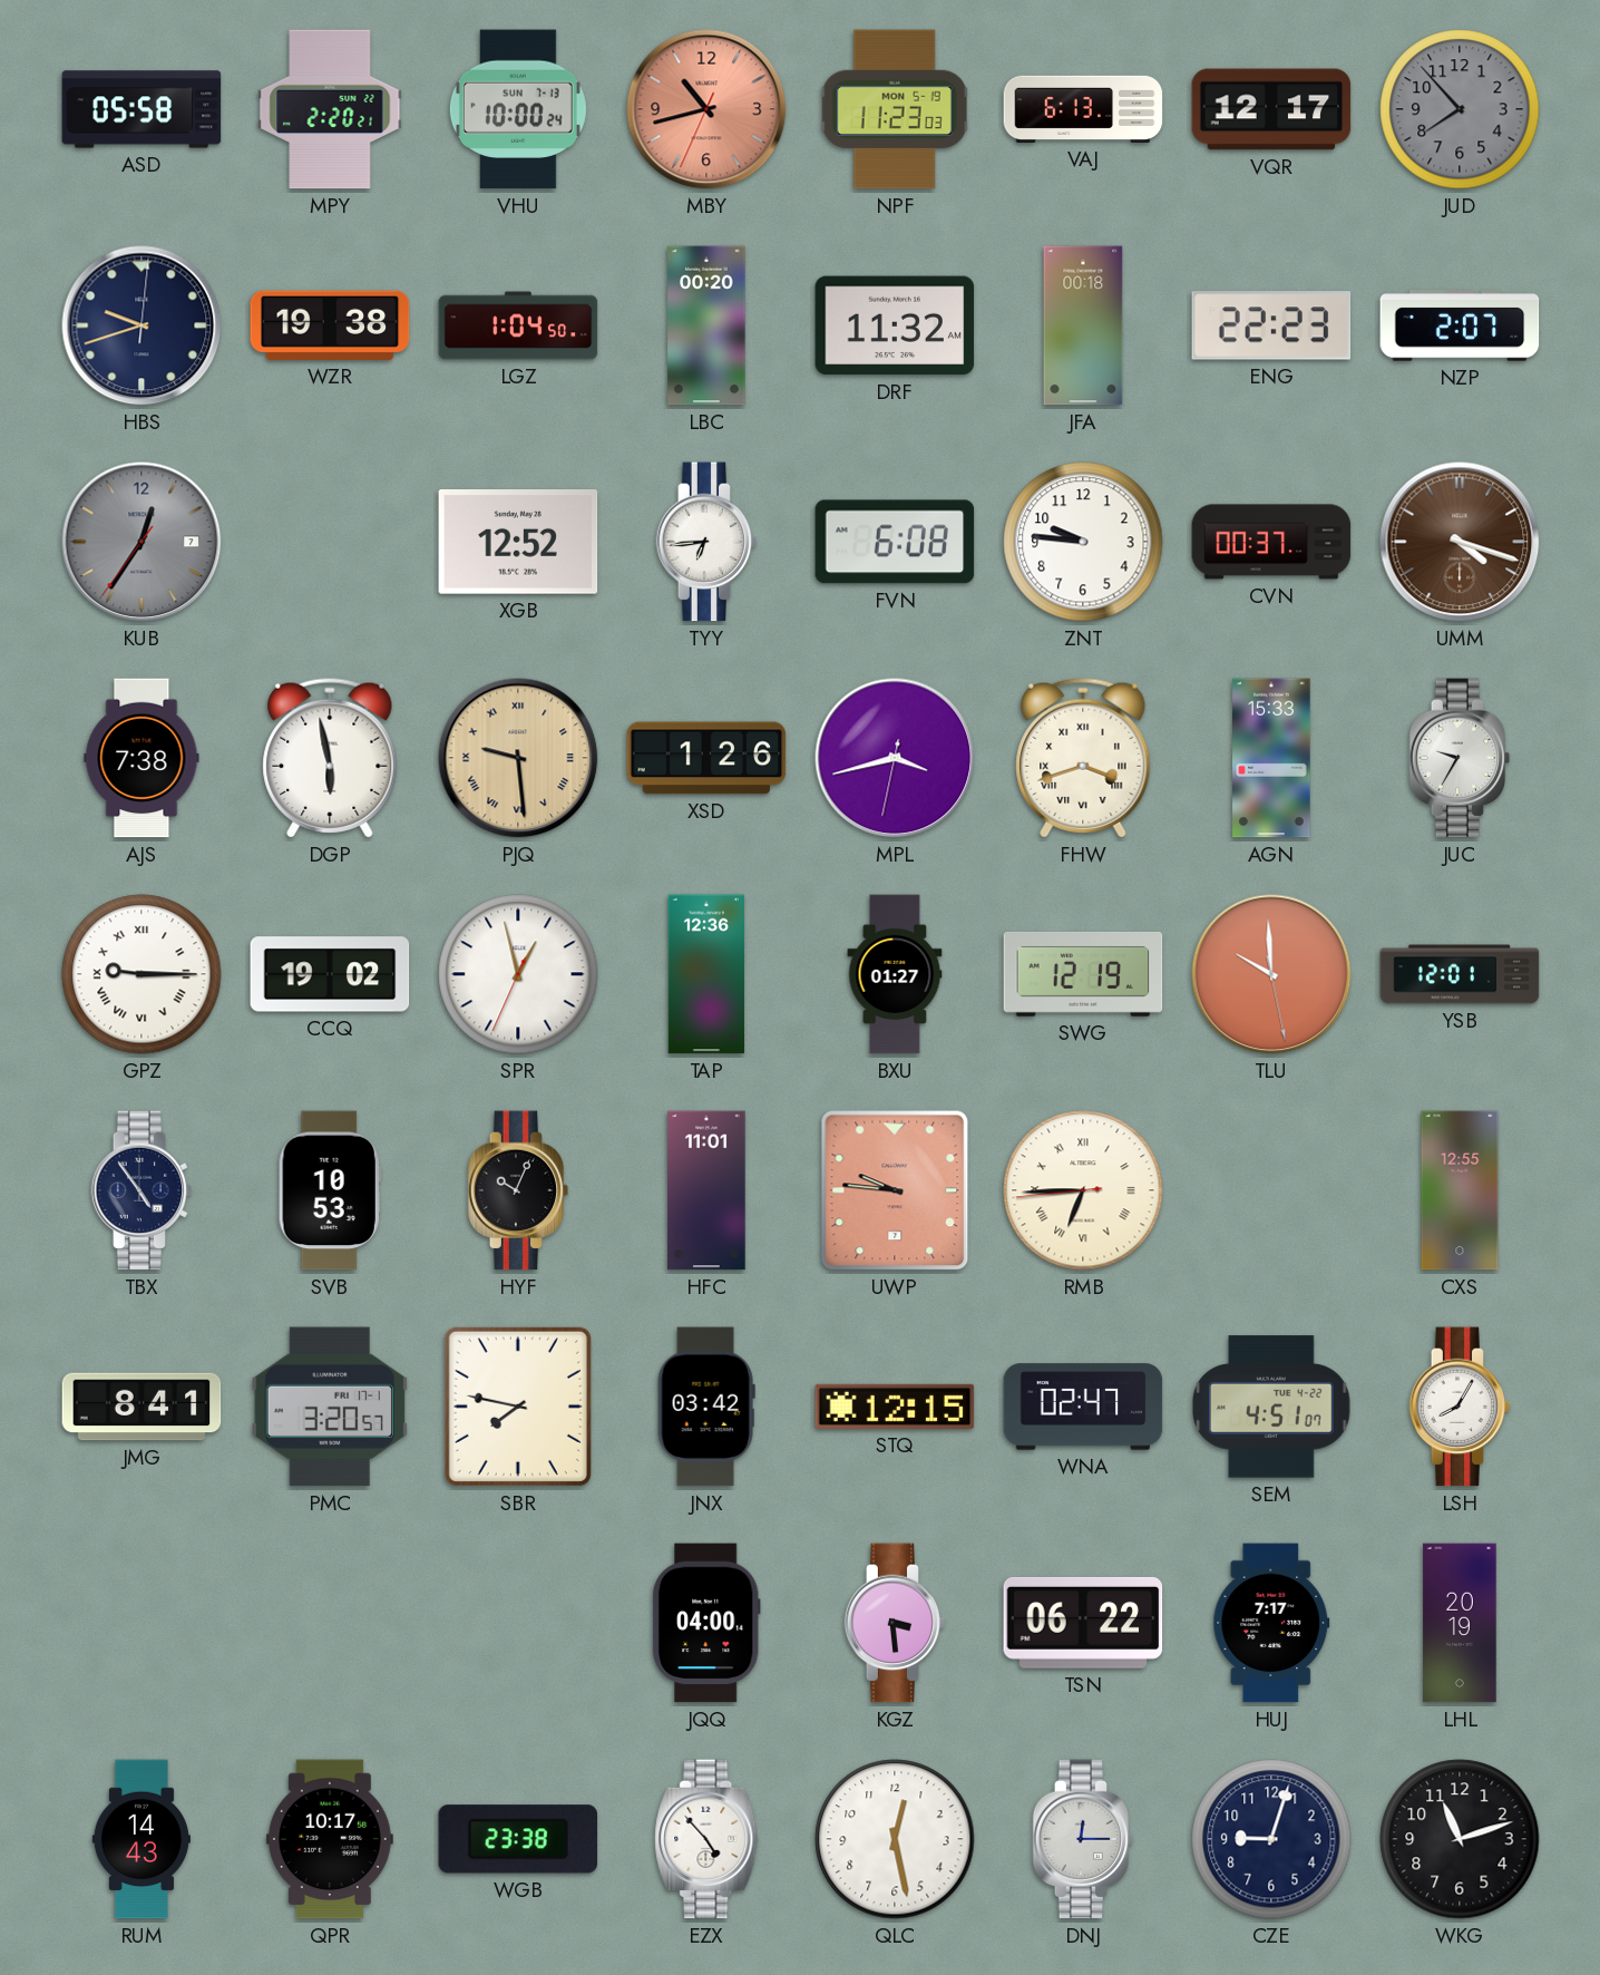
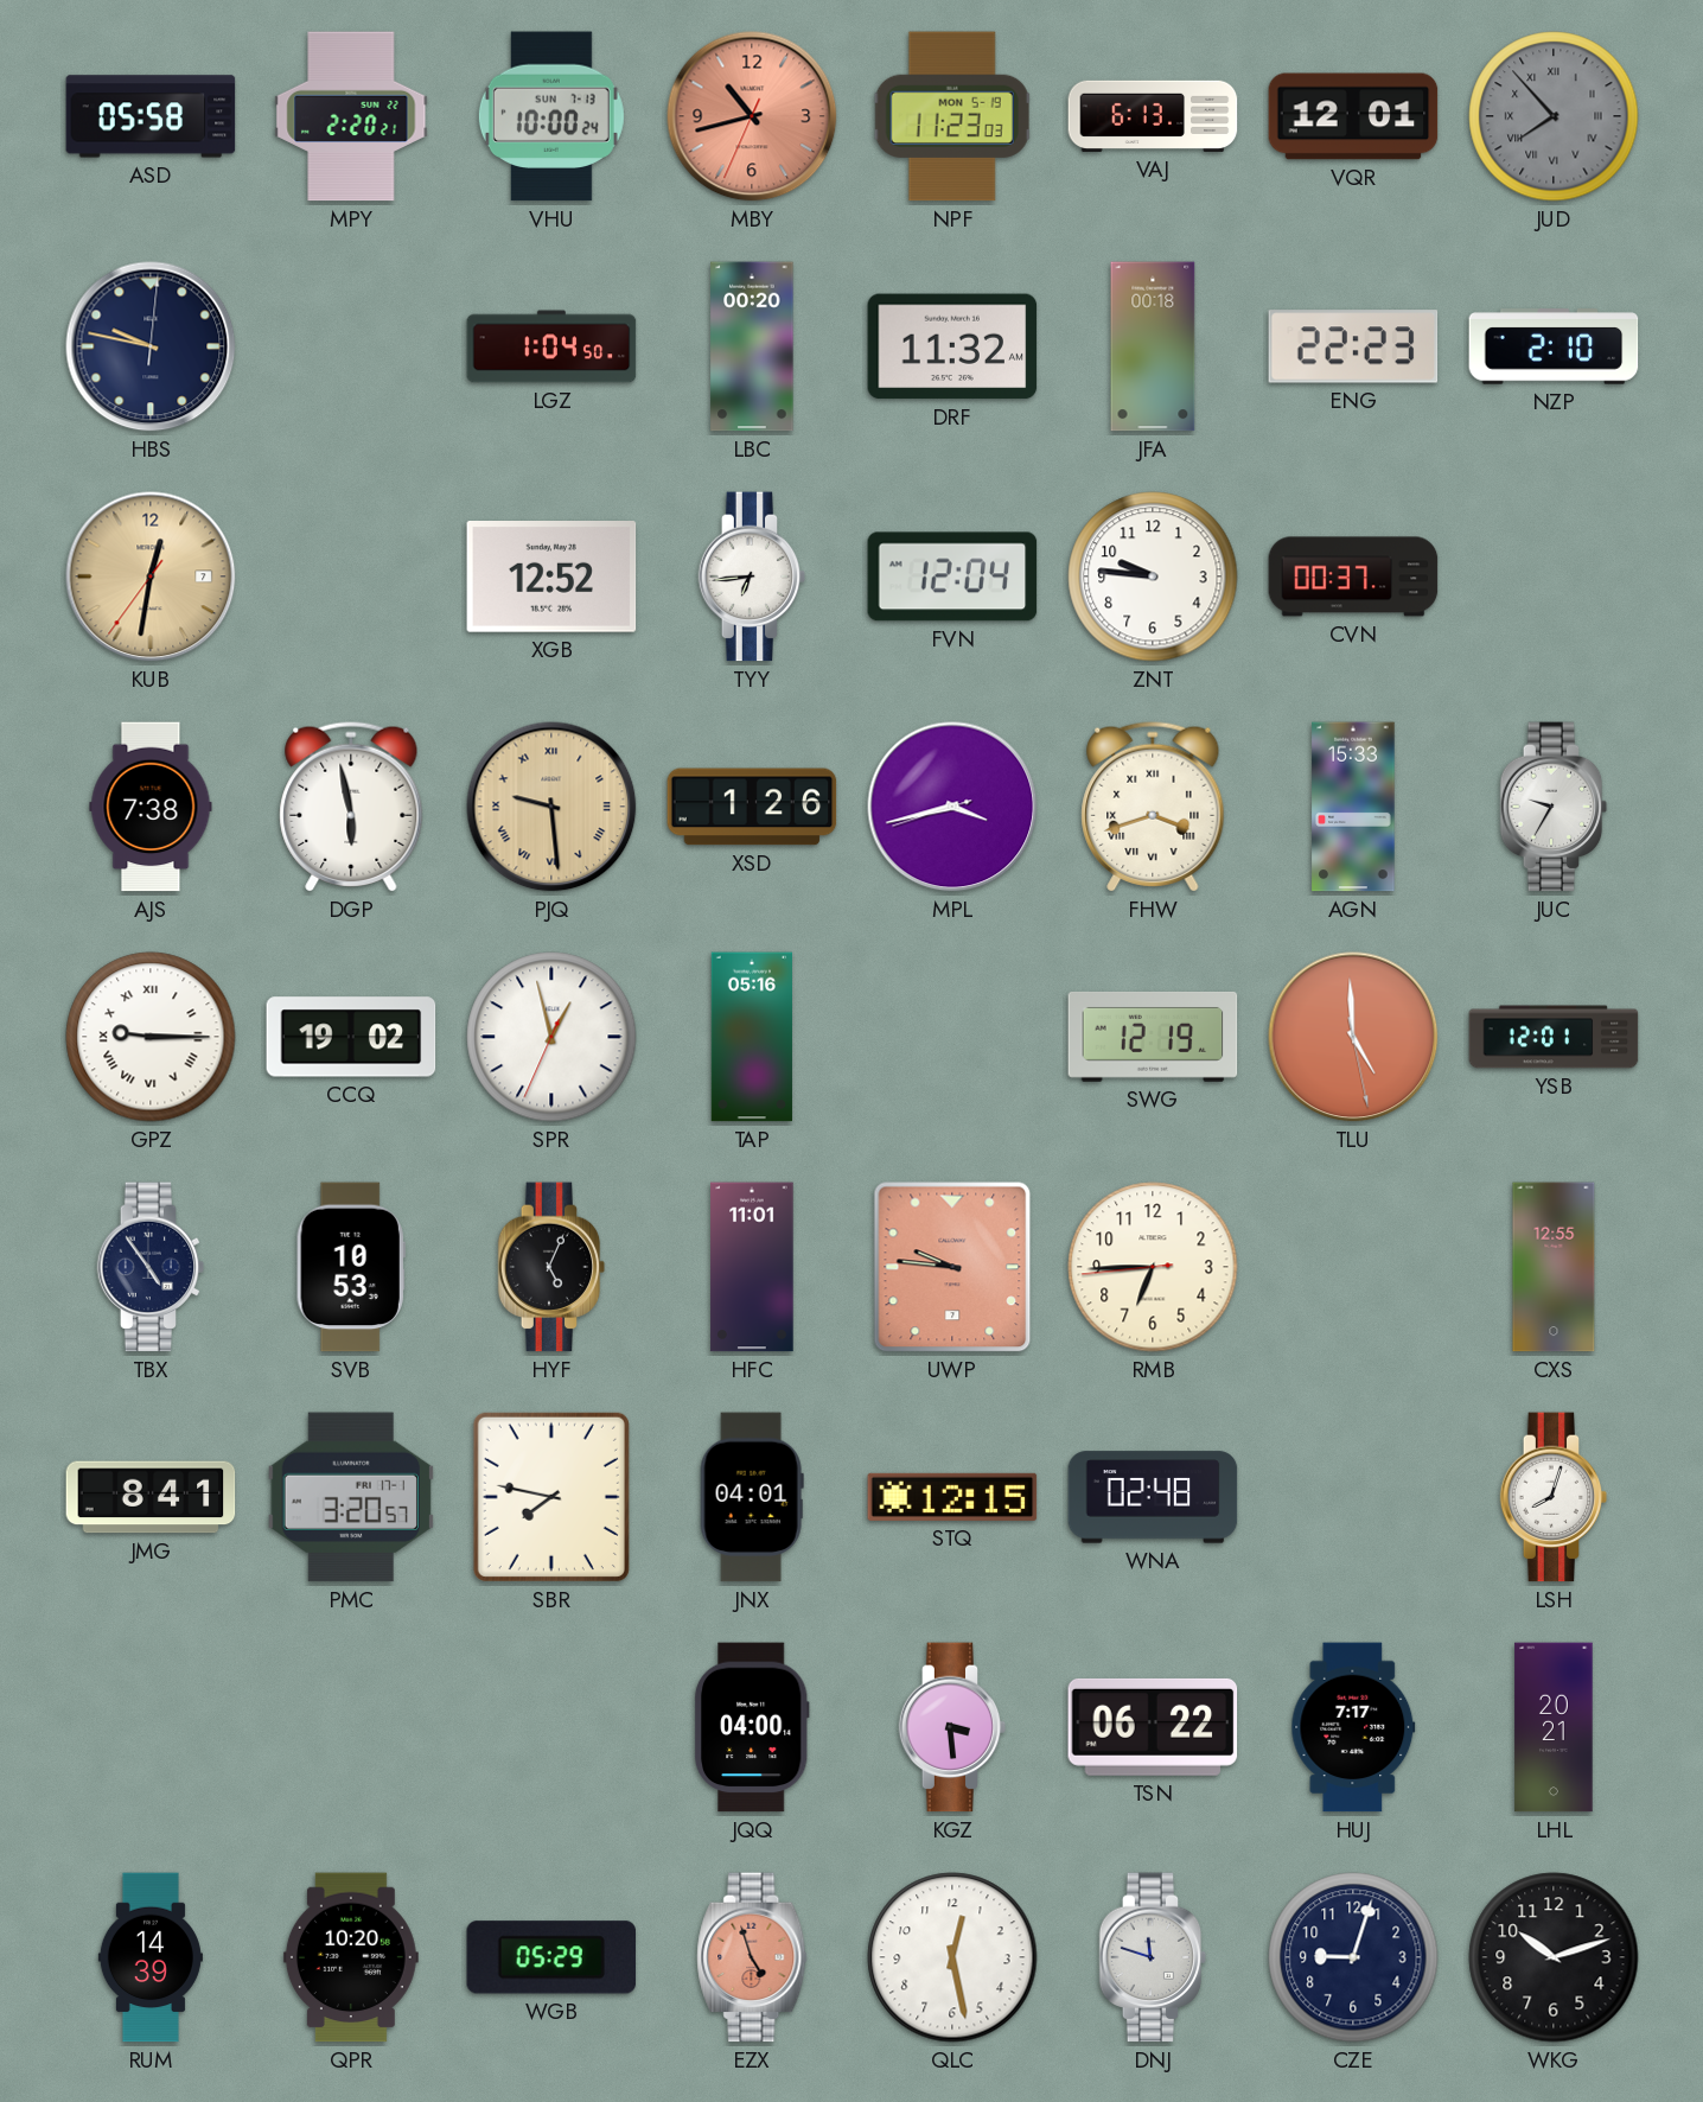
VQR: 12:17 -> 12:01 (1353, 116)
JUD numerals: Arabic -> Roman (1554, 116)
HBS: 9:42 -> 9:47 (151, 346)
WZR: 19:38 -> none (330, 325)
NZP: 2:07 -> 2:10 (1554, 346)
KUB: 12:35 -> 12:31 (151, 577)
KUB dial: grey -> champagne (151, 577)
FVN: 6:08 -> 12:04 (952, 577)
UMM: 4:18 -> none (1460, 542)
MPL: 3:42:32 -> 3:42:42 (952, 807)
TAP: 12:36 -> 05:16 (752, 1037)
BXU: 01:27 -> none (895, 974)
TLU: 9:59 -> 4:59 (1353, 1037)
HYF: 10:04 -> 5:04 (551, 1267)
RMB numerals: Roman -> Arabic (1153, 1267)
JNX: 03:42 -> 04:01 (752, 1497)
WNA: 02:47 -> 02:48 (1153, 1497)
SEM: 4:51 -> none (1272, 1407)
LSH: 8:05 -> 8:03 (1554, 1497)
LHL: 20:19 -> 20:21 (1554, 1727)
RUM: 14:43 -> 14:39 (151, 1957)
QPR: 10:17 -> 10:20 (351, 1957)
WGB: 23:38 -> 05:29 (551, 1957)
EZX: 4:53 -> 4:57 (752, 1957)
EZX dial: white -> salmon (752, 1957)
DNJ: 12:15 -> 11:48 (1153, 1957)
WKG: 11:12 -> 10:12 (1554, 1957)
